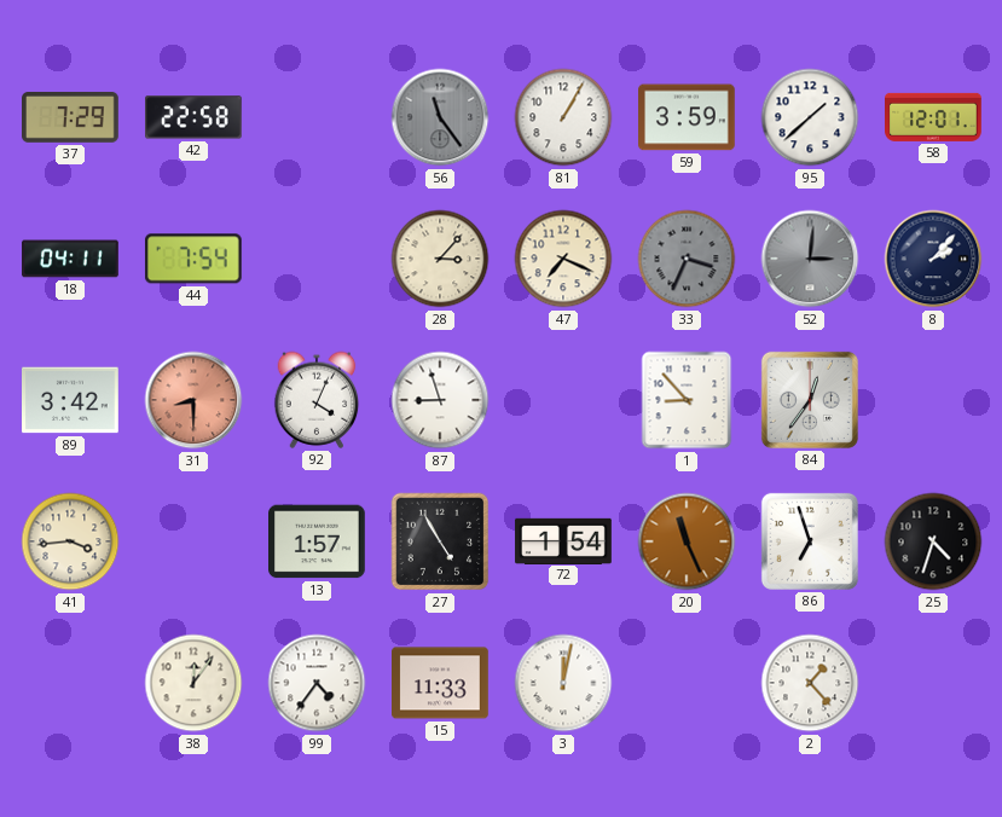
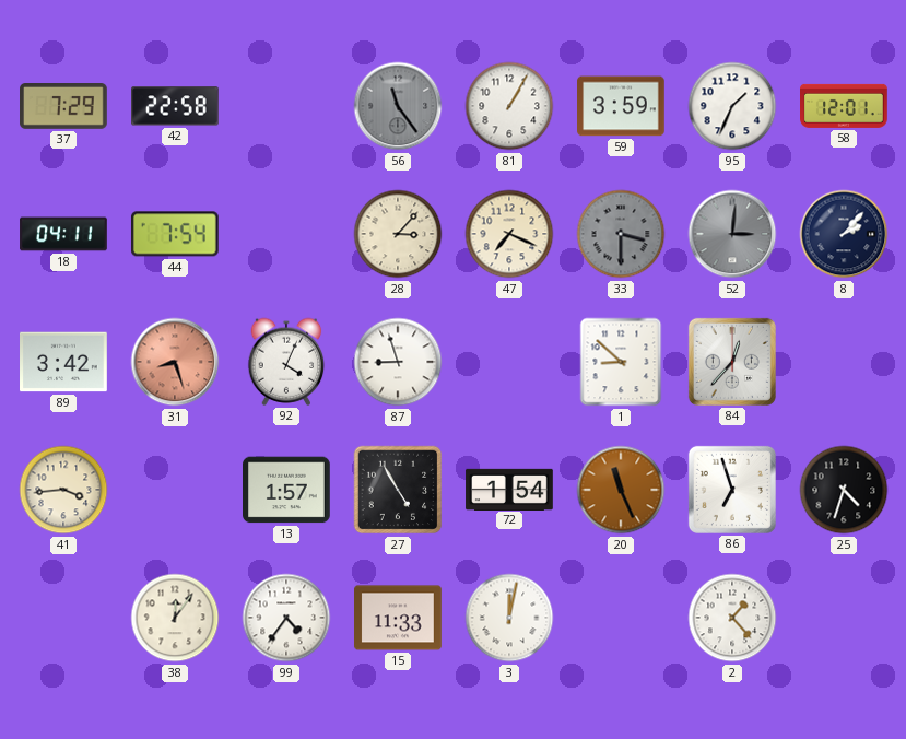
95: 1:38 -> 1:34 (732, 106)
33: 3:34 -> 3:30 (621, 234)
31: 8:30 -> 8:27 (175, 362)
1: 8:53 -> 8:52 (621, 362)
84: 12:36 -> 12:37 (732, 362)
